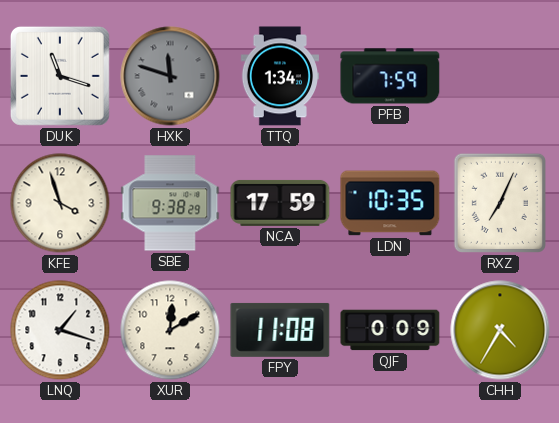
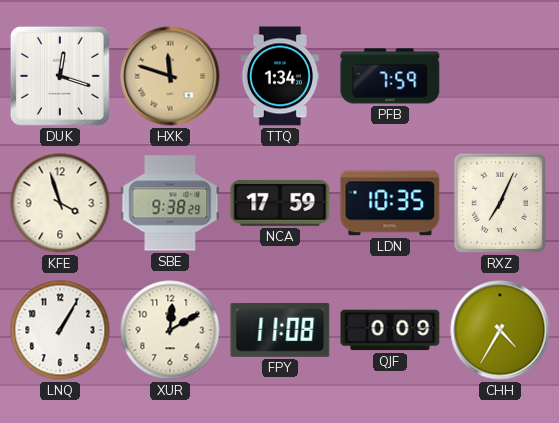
DUK: 11:18 -> 12:18 (60, 76)
HXK dial: grey -> champagne (170, 76)
LNQ: 1:18 -> 1:05 (60, 330)
